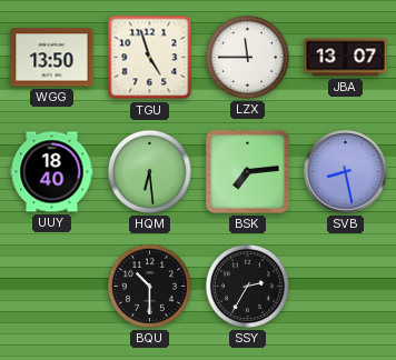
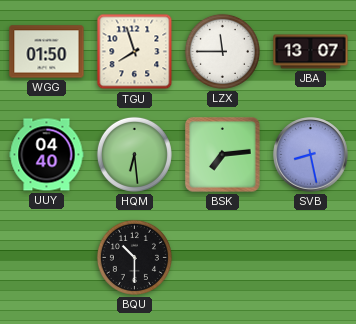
WGG: 13:50 -> 01:50 (47, 52)
TGU: 4:57 -> 7:57 (135, 52)
UUY: 18:40 -> 04:40 (47, 155)
SSY: 2:35 -> none (247, 286)
